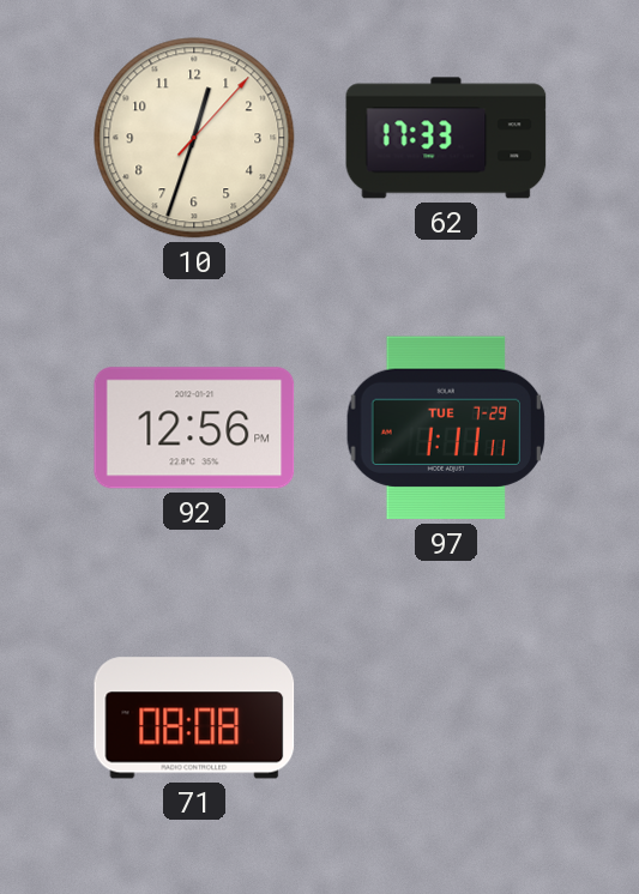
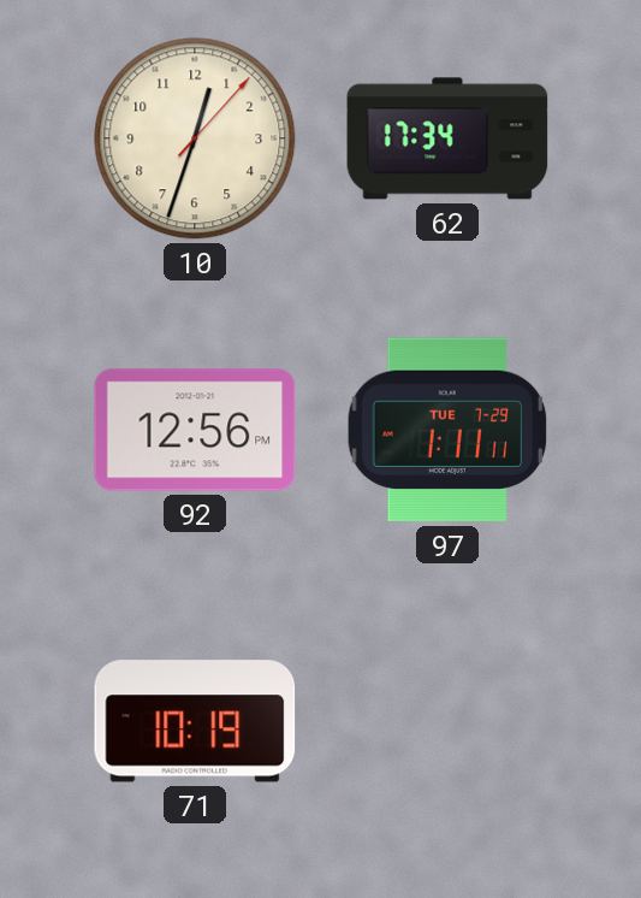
62: 17:33 -> 17:34 (447, 138)
71: 08:08 -> 10:19 (195, 721)
